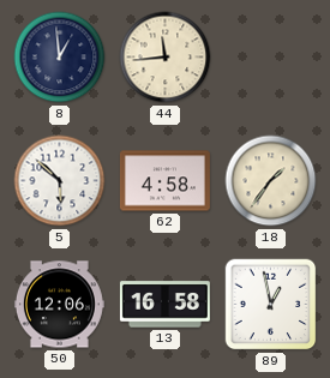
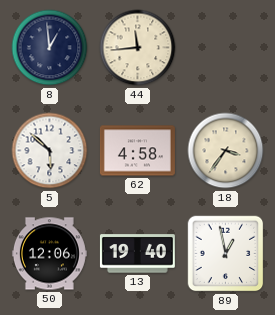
18: 1:36 -> 3:36 (226, 151)
13: 16:58 -> 19:40 (137, 254)
